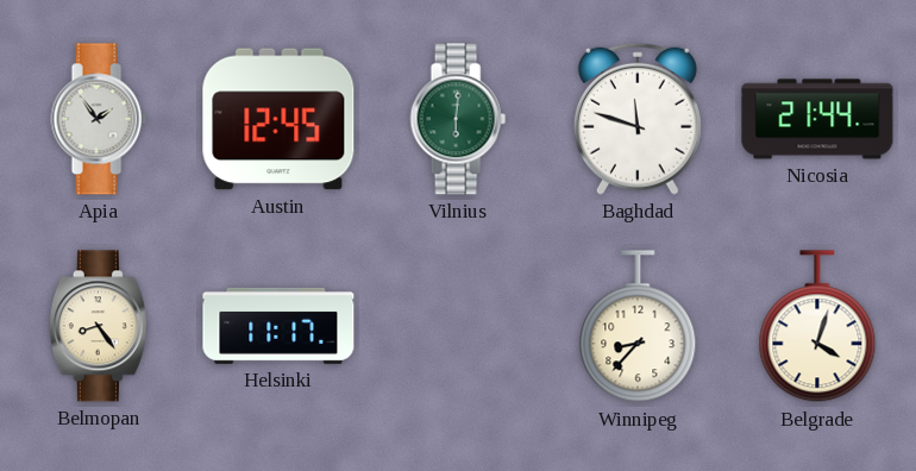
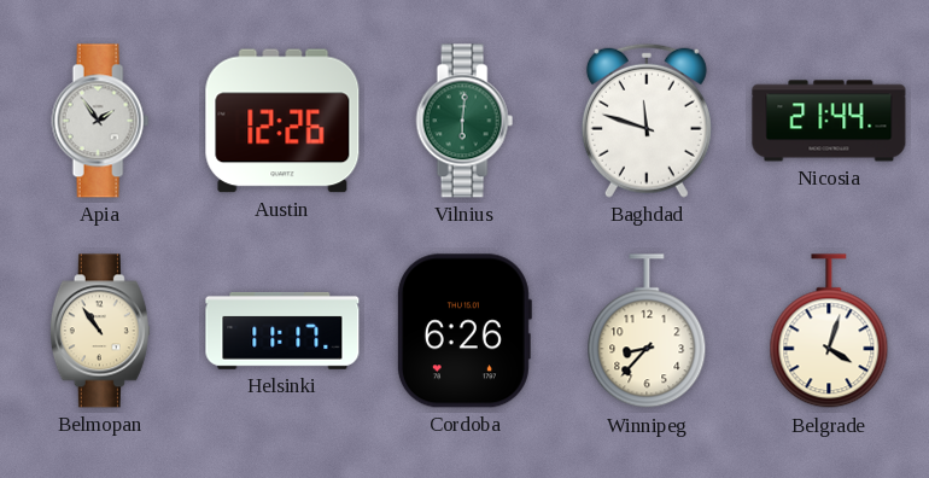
Austin: 12:45 -> 12:26 (282, 121)
Belmopan: 8:24 -> 10:54 (100, 331)
Cordoba: none -> 6:26 (463, 331)
